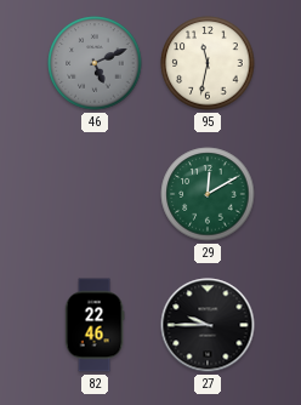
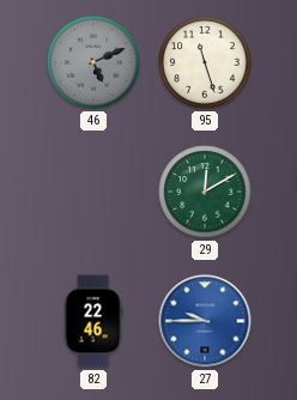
95: 11:32 -> 11:27 (205, 62)
27 dial: black -> blue (205, 321)
